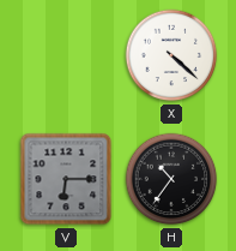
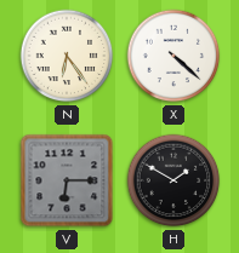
N: none -> 6:24 (67, 56)
H: 10:36 -> 1:50 (173, 180)
